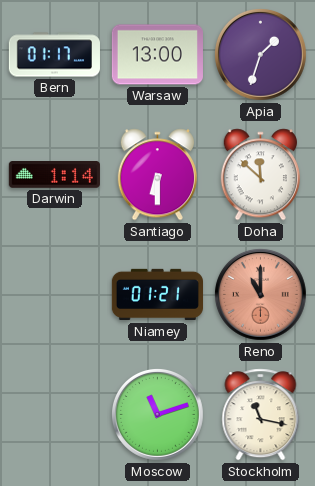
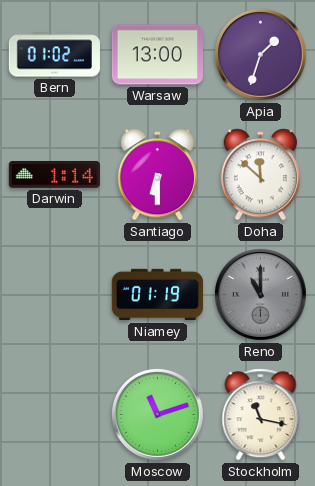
Bern: 01:17 -> 01:02 (54, 55)
Niamey: 01:21 -> 01:19 (157, 295)
Reno dial: salmon -> grey (260, 294)
